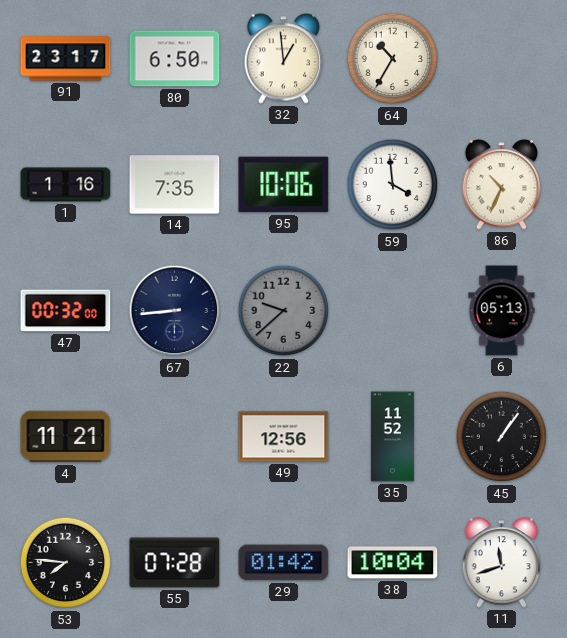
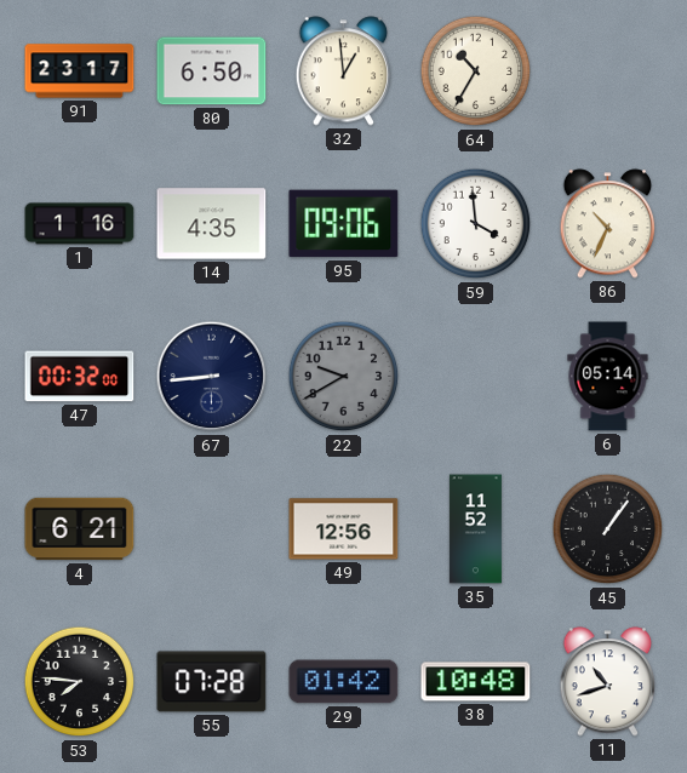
14: 7:35 -> 4:35 (212, 224)
95: 10:06 -> 09:06 (344, 224)
22: 9:38 -> 9:40 (344, 377)
6: 05:13 -> 05:14 (608, 377)
4: 11:21 -> 6:21 (80, 529)
38: 10:04 -> 10:48 (476, 682)
11: 11:42 -> 10:42 (608, 682)
